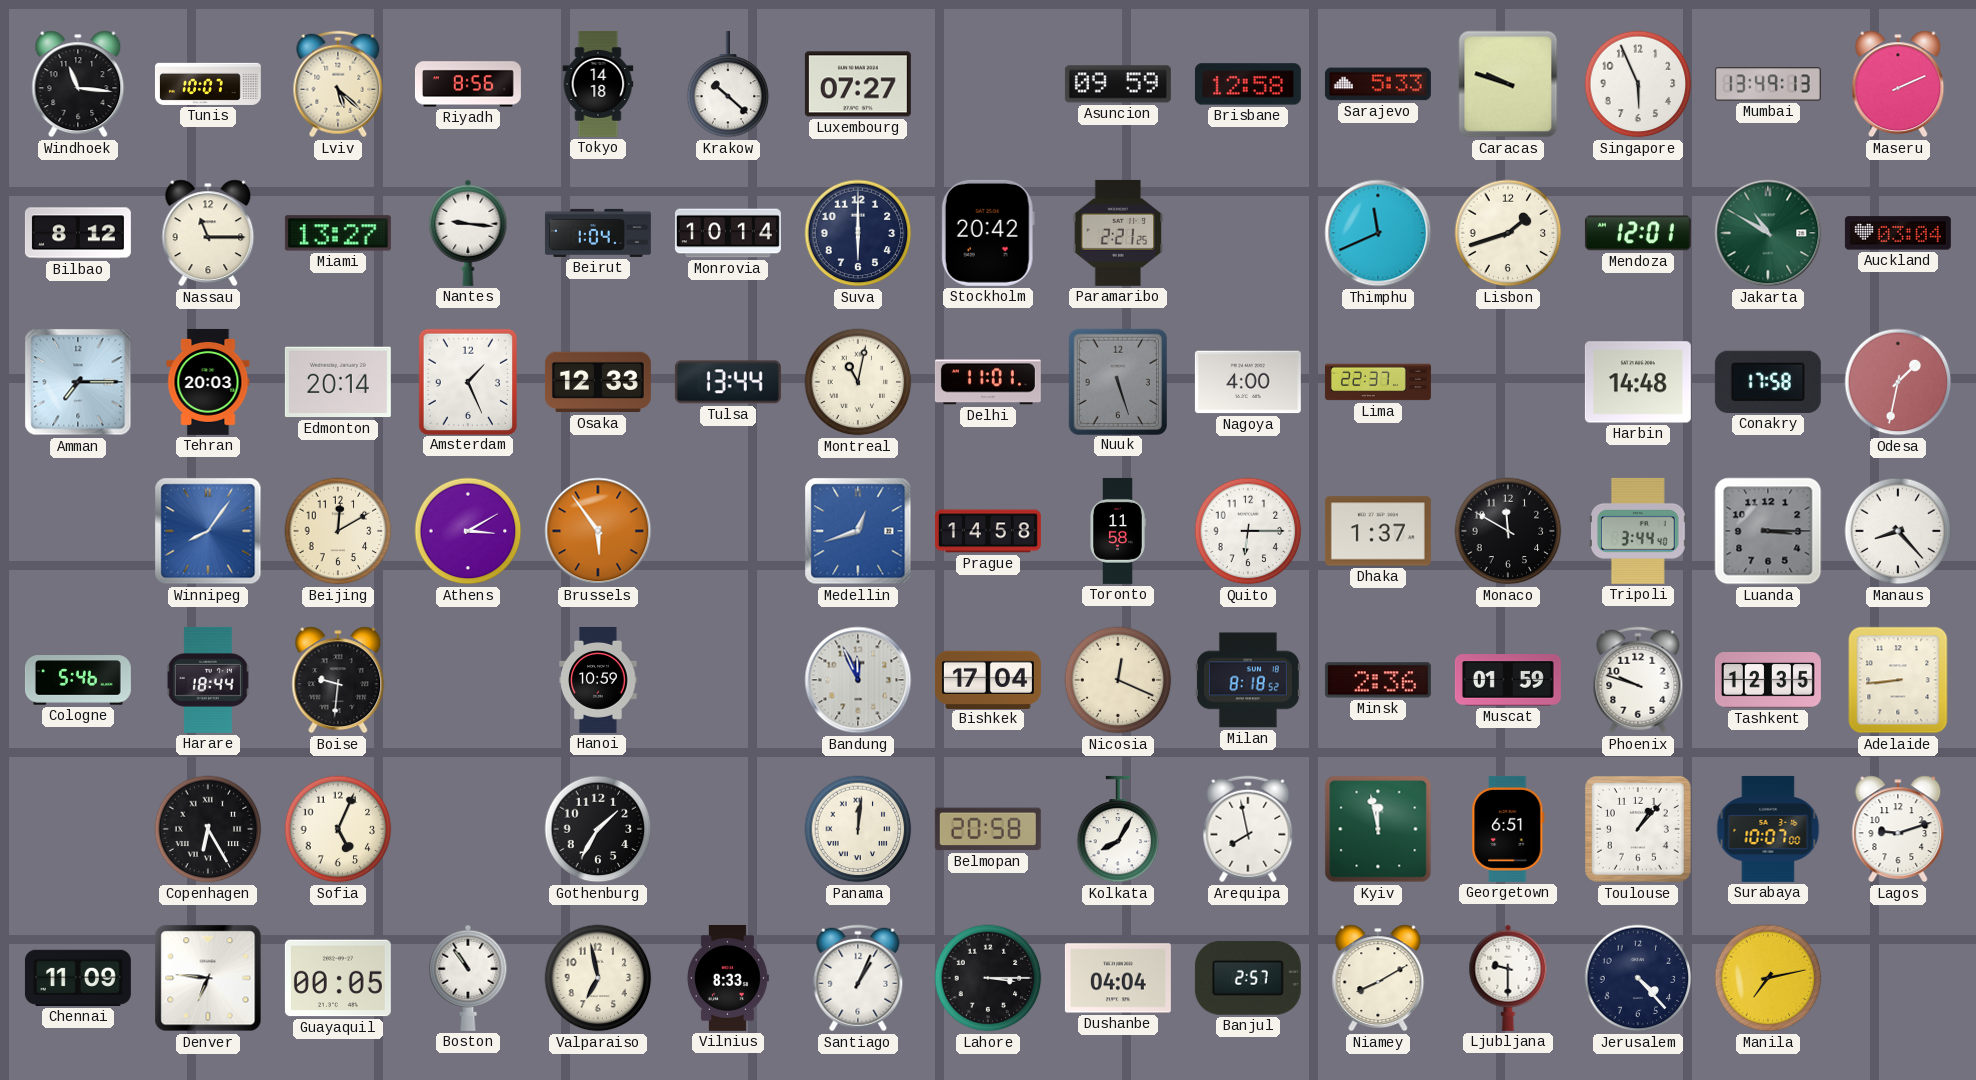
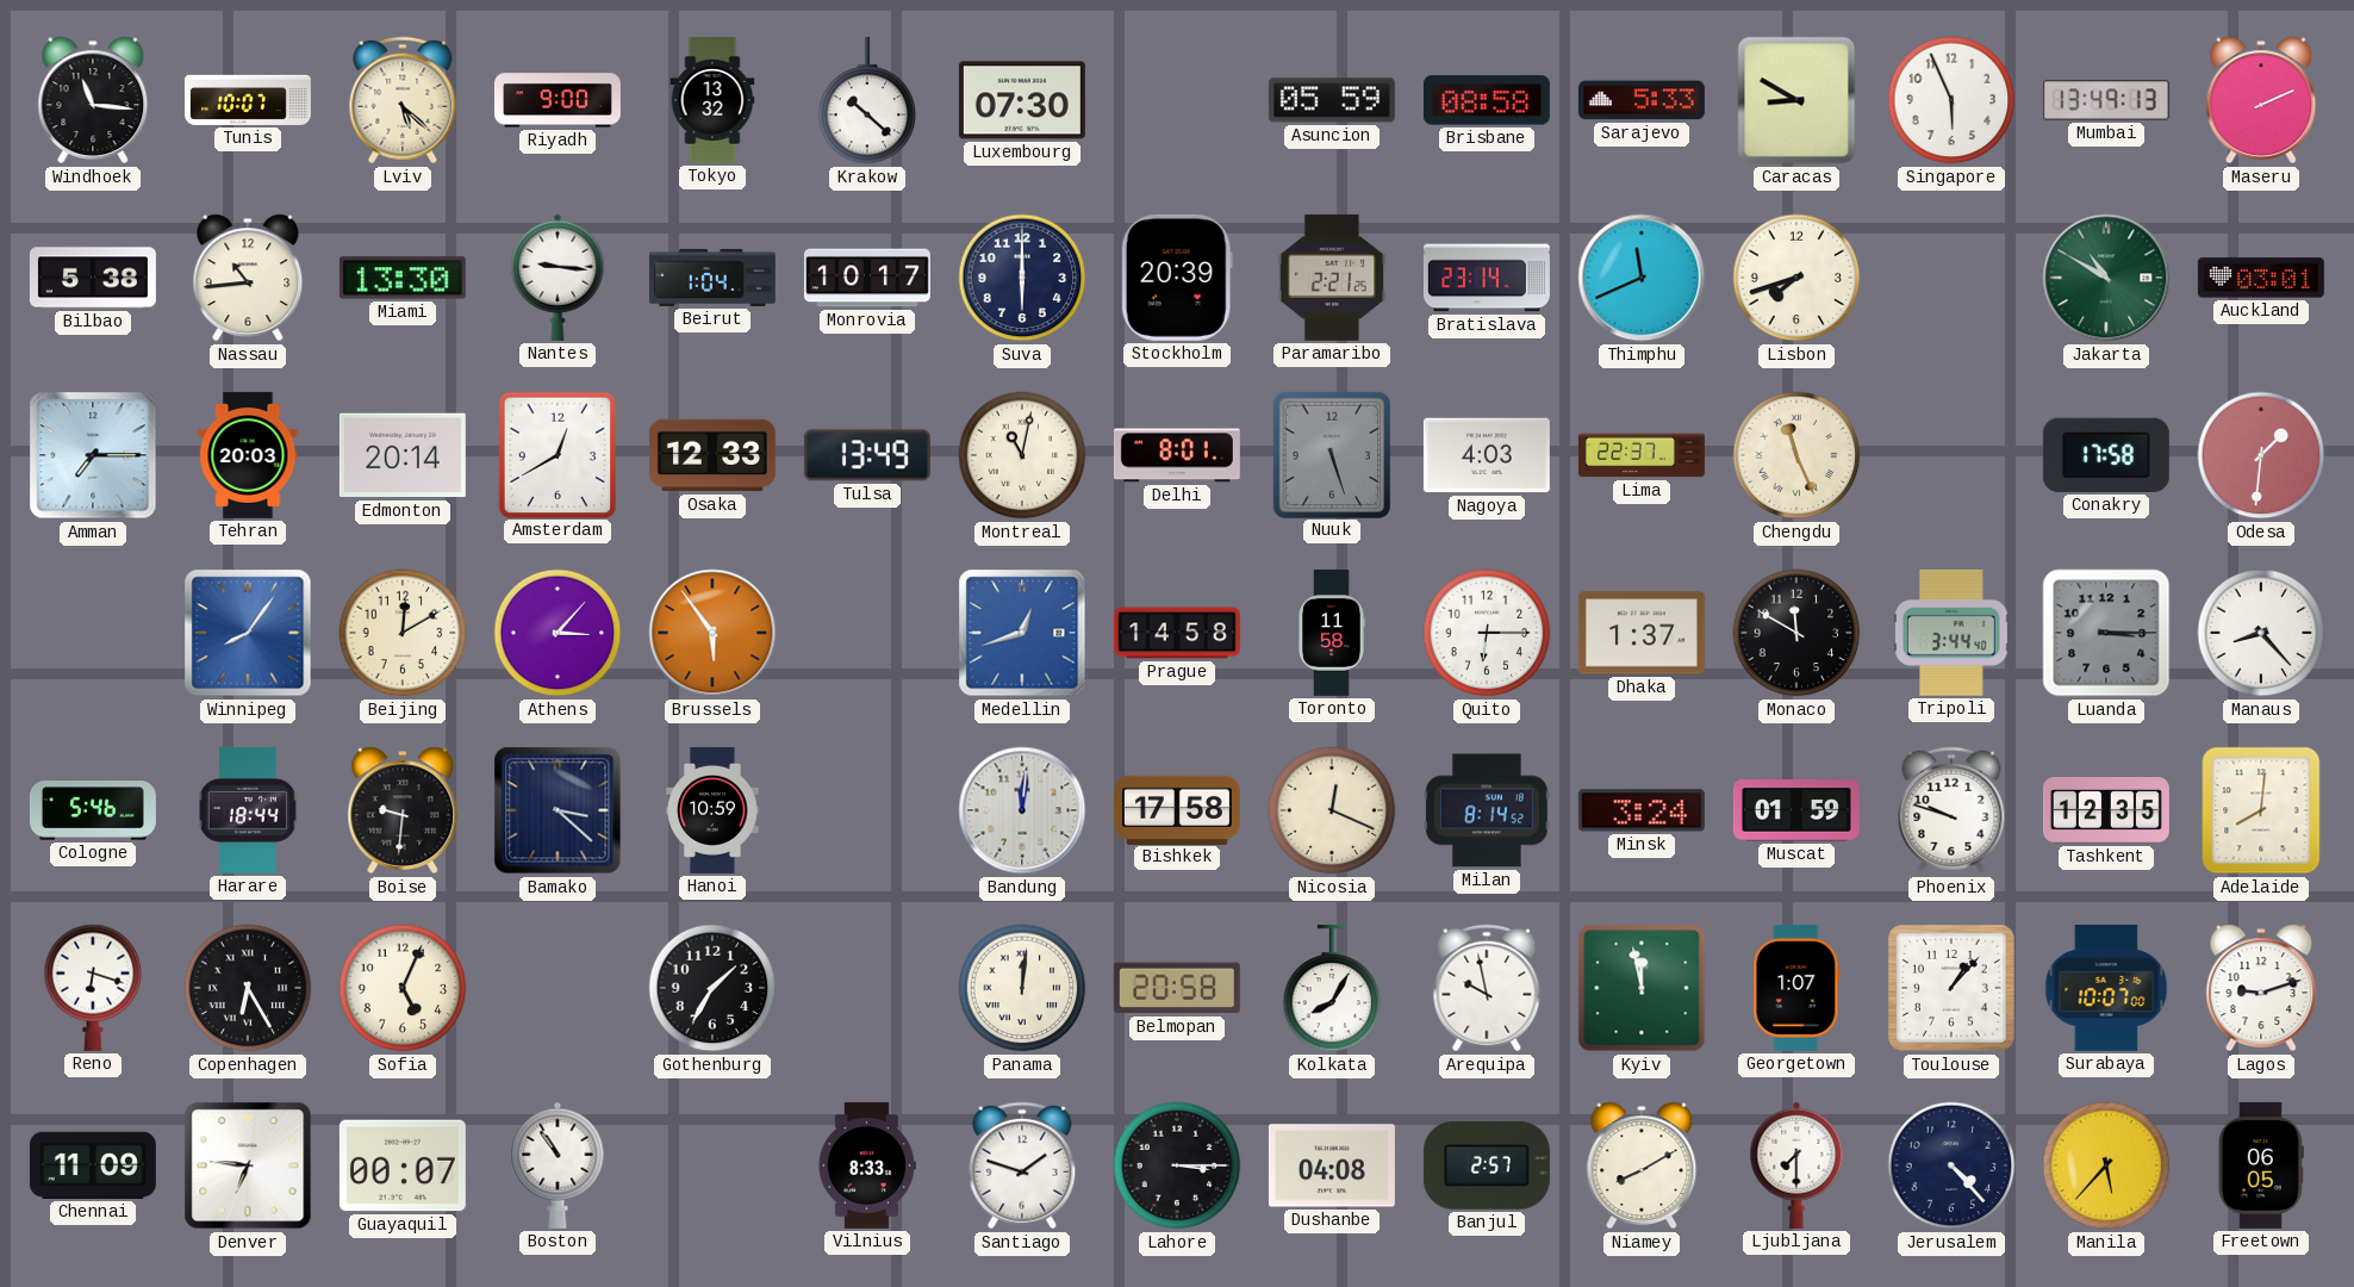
Riyadh: 8:56 -> 9:00 (558, 100)
Tokyo: 14:18 -> 13:32 (712, 100)
Luxembourg: 07:27 -> 07:30 (1022, 100)
Asuncion: 09:59 -> 05:59 (1332, 100)
Brisbane: 12:58 -> 08:58 (1487, 100)
Caracas: 9:48 -> 8:50 (1796, 100)
Bilbao: 8:12 -> 5:38 (93, 278)
Nassau: 11:15 -> 10:44 (248, 278)
Miami: 13:27 -> 13:30 (403, 278)
Monrovia: 10:14 -> 10:17 (867, 278)
Stockholm: 20:42 -> 20:39 (1177, 278)
Bratislava: none -> 23:14 (1487, 278)
Lisbon: 1:42 -> 7:42 (1796, 278)
Mendoza: 12:01 -> none (1638, 233)
Auckland: 03:04 -> 03:01 (2261, 278)
Amsterdam: 1:26 -> 12:40 (556, 454)
Tulsa: 13:44 -> 13:49 (867, 455)
Delhi: 11:01 -> 8:01 (1177, 455)
Nagoya: 4:00 -> 4:03 (1487, 455)
Chengdu: none -> 11:26 (1796, 455)
Harbin: 14:48 -> none (1638, 382)
Odesa: 1:32 -> 1:31 (2261, 455)
Athens: 3:10 -> 3:07 (558, 633)
Bamako: none -> 3:22 (558, 810)
Bandung: 11:56 -> 12:01 (1022, 810)
Bishkek: 17:04 -> 17:58 (1177, 809)
Milan: 8:18 -> 8:14 (1487, 810)
Minsk: 2:36 -> 3:24 (1642, 810)
Adelaide: 8:44 -> 8:01 (2261, 810)
Reno: none -> 6:18 (93, 988)
Arequipa: 7:58 -> 9:58 (1487, 988)
Georgetown: 6:51 -> 1:07 (1796, 988)
Guayaquil: 00:05 -> 00:07 (403, 1165)
Valparaiso: 6:58 -> none (598, 978)
Santiago: 1:04 -> 1:48 (1022, 1165)
Dushanbe: 04:04 -> 04:08 (1332, 1165)
Ljubljana: 9:30 -> 7:30 (1796, 1165)
Manila: 7:13 -> 5:37 (2106, 1165)
Freetown: none -> 06:05 (2261, 1165)
